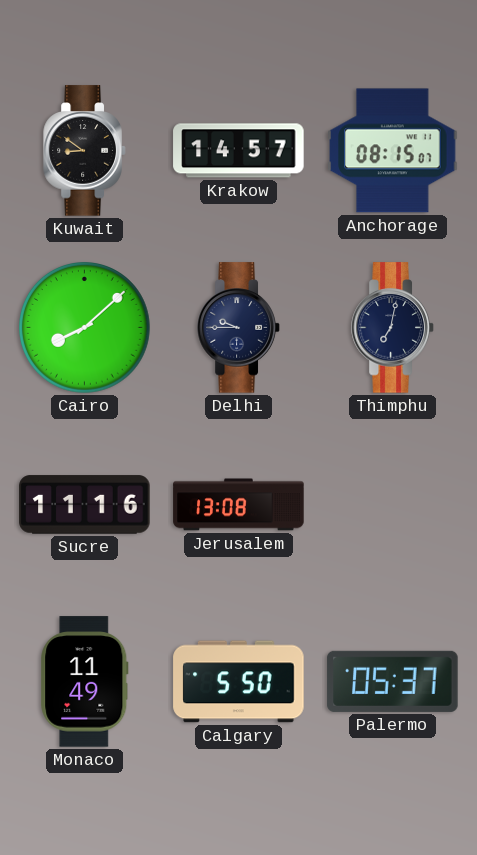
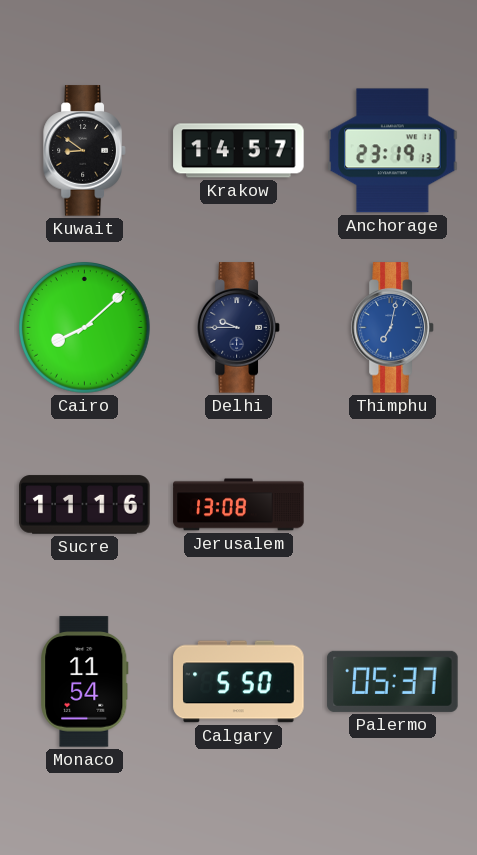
Anchorage: 08:15 -> 23:19 (393, 151)
Thimphu dial: navy -> blue (393, 328)
Monaco: 11:49 -> 11:54 (85, 682)
